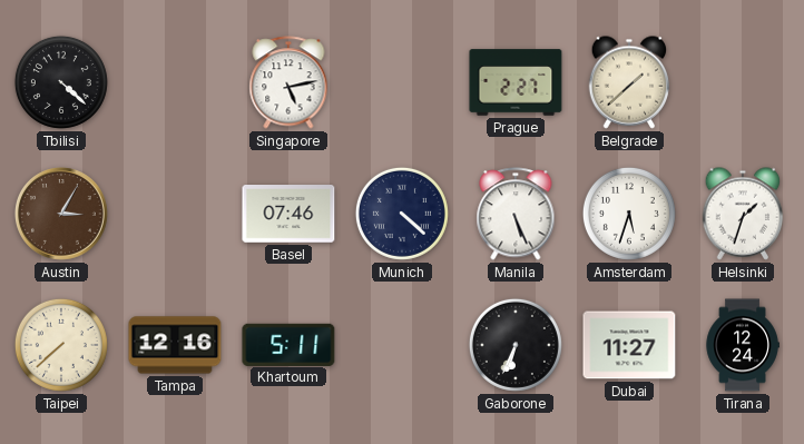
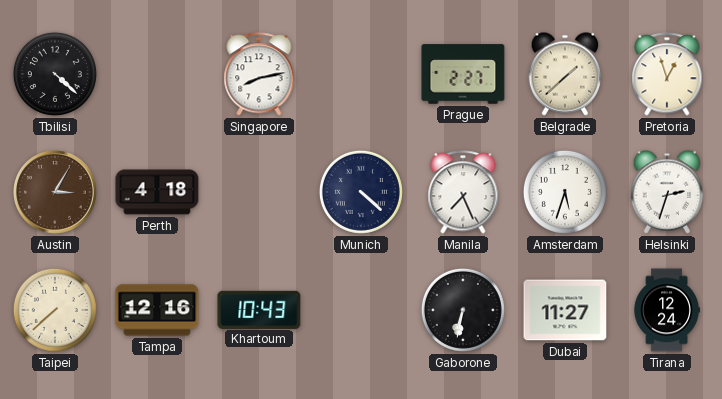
Singapore: 5:13 -> 8:13 (259, 74)
Pretoria: none -> 12:57 (667, 74)
Perth: none -> 4:18 (157, 192)
Basel: 07:46 -> none (288, 215)
Manila: 5:26 -> 7:26 (463, 192)
Helsinki: 1:33 -> 2:33 (667, 192)
Khartoum: 5:11 -> 10:43 (259, 309)
Gaborone: 6:34 -> 6:32 (463, 310)
